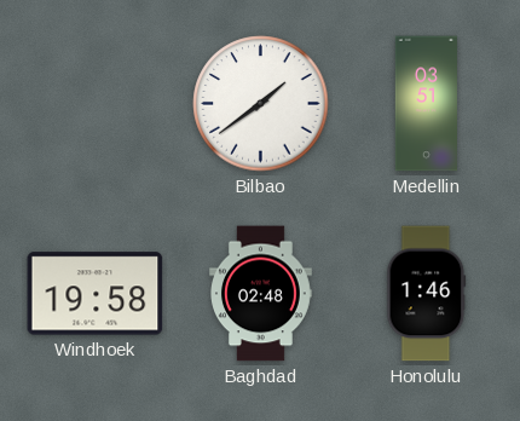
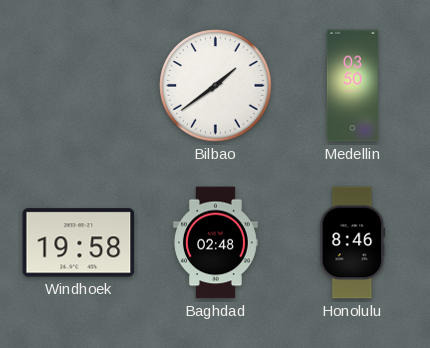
Medellin: 03:51 -> 03:50 (352, 86)
Honolulu: 1:46 -> 8:46 (353, 243)
